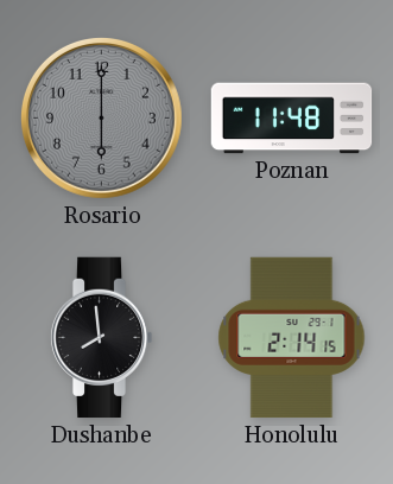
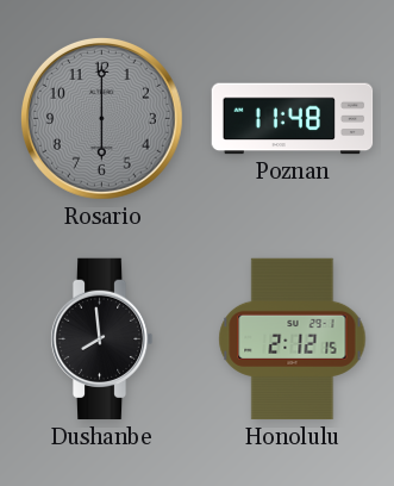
Honolulu: 2:14 -> 2:12 (293, 339)
